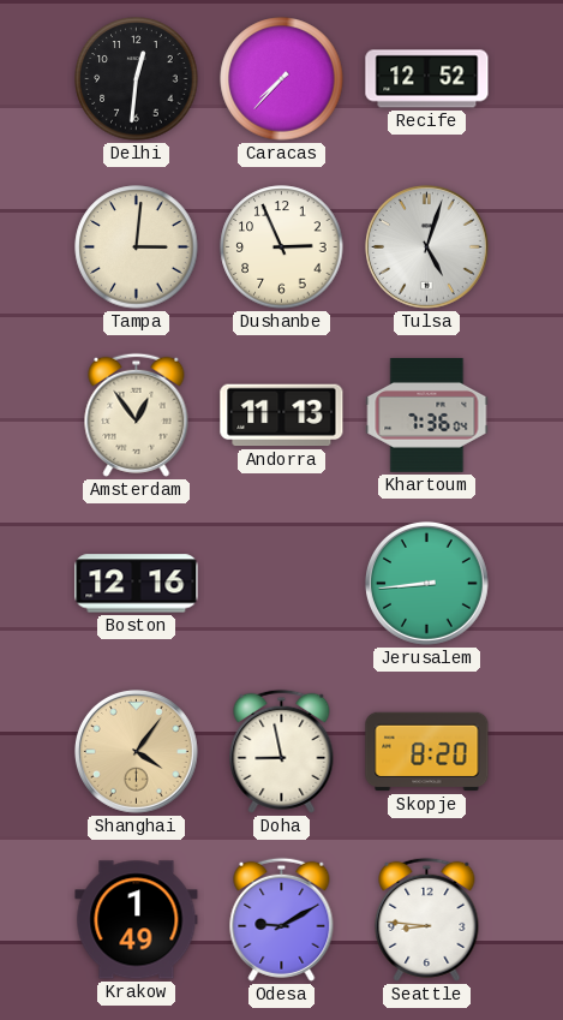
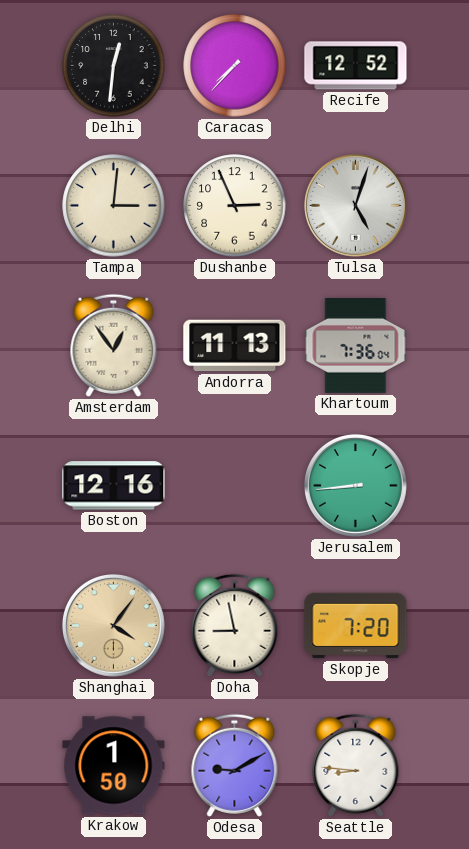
Skopje: 8:20 -> 7:20 (356, 626)
Krakow: 1:49 -> 1:50 (114, 766)
